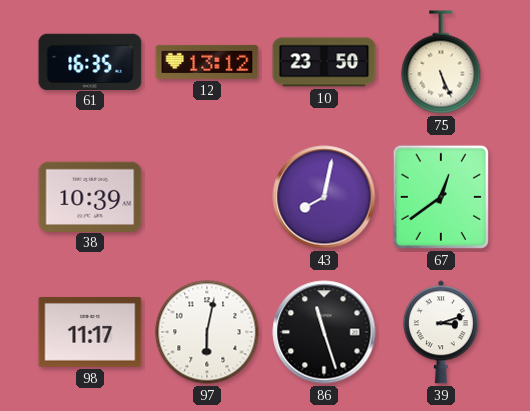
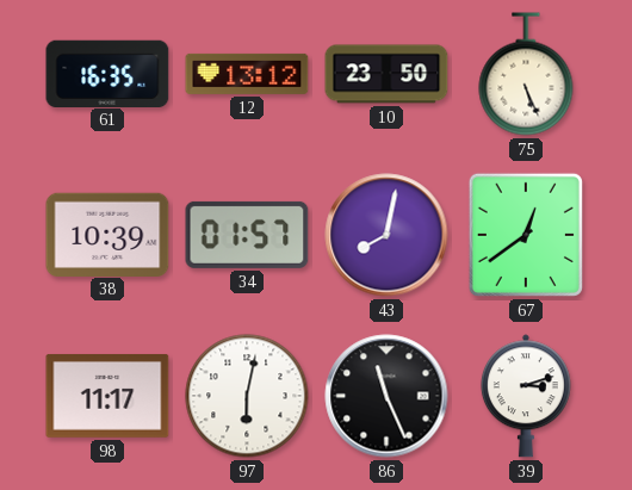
34: none -> 01:57 (247, 235)
86: 11:27 -> 11:26 (386, 396)
